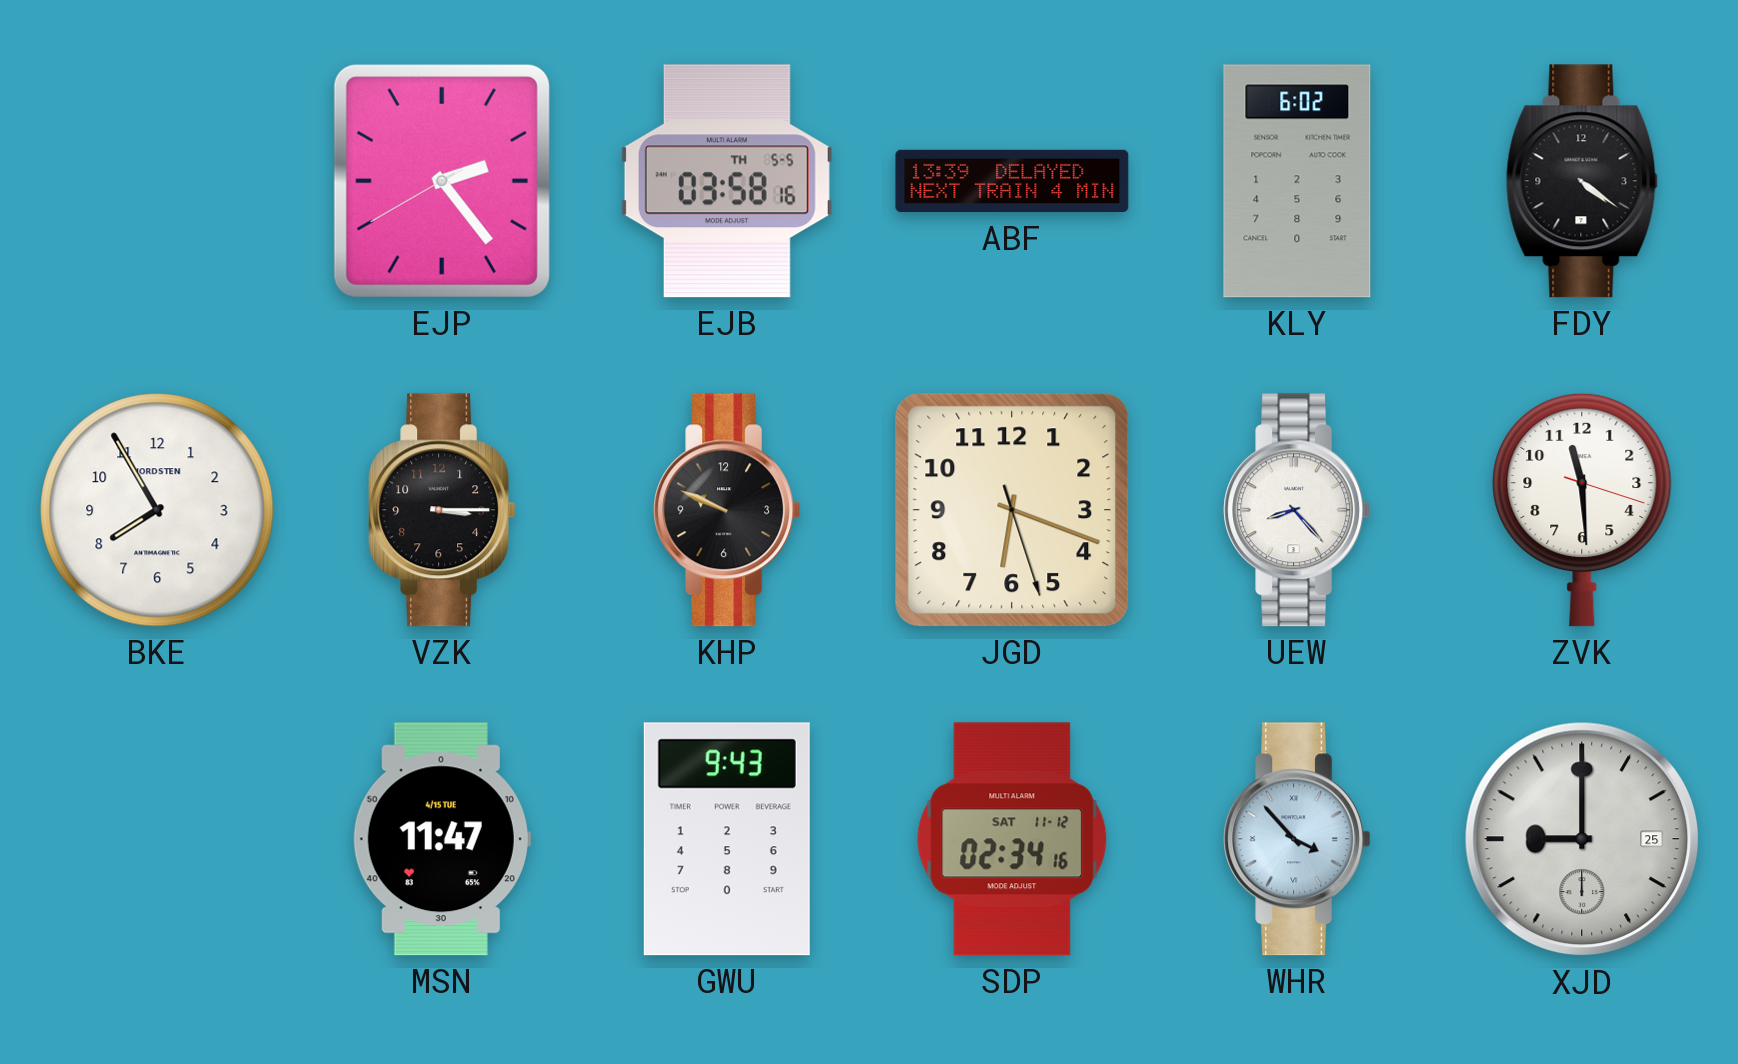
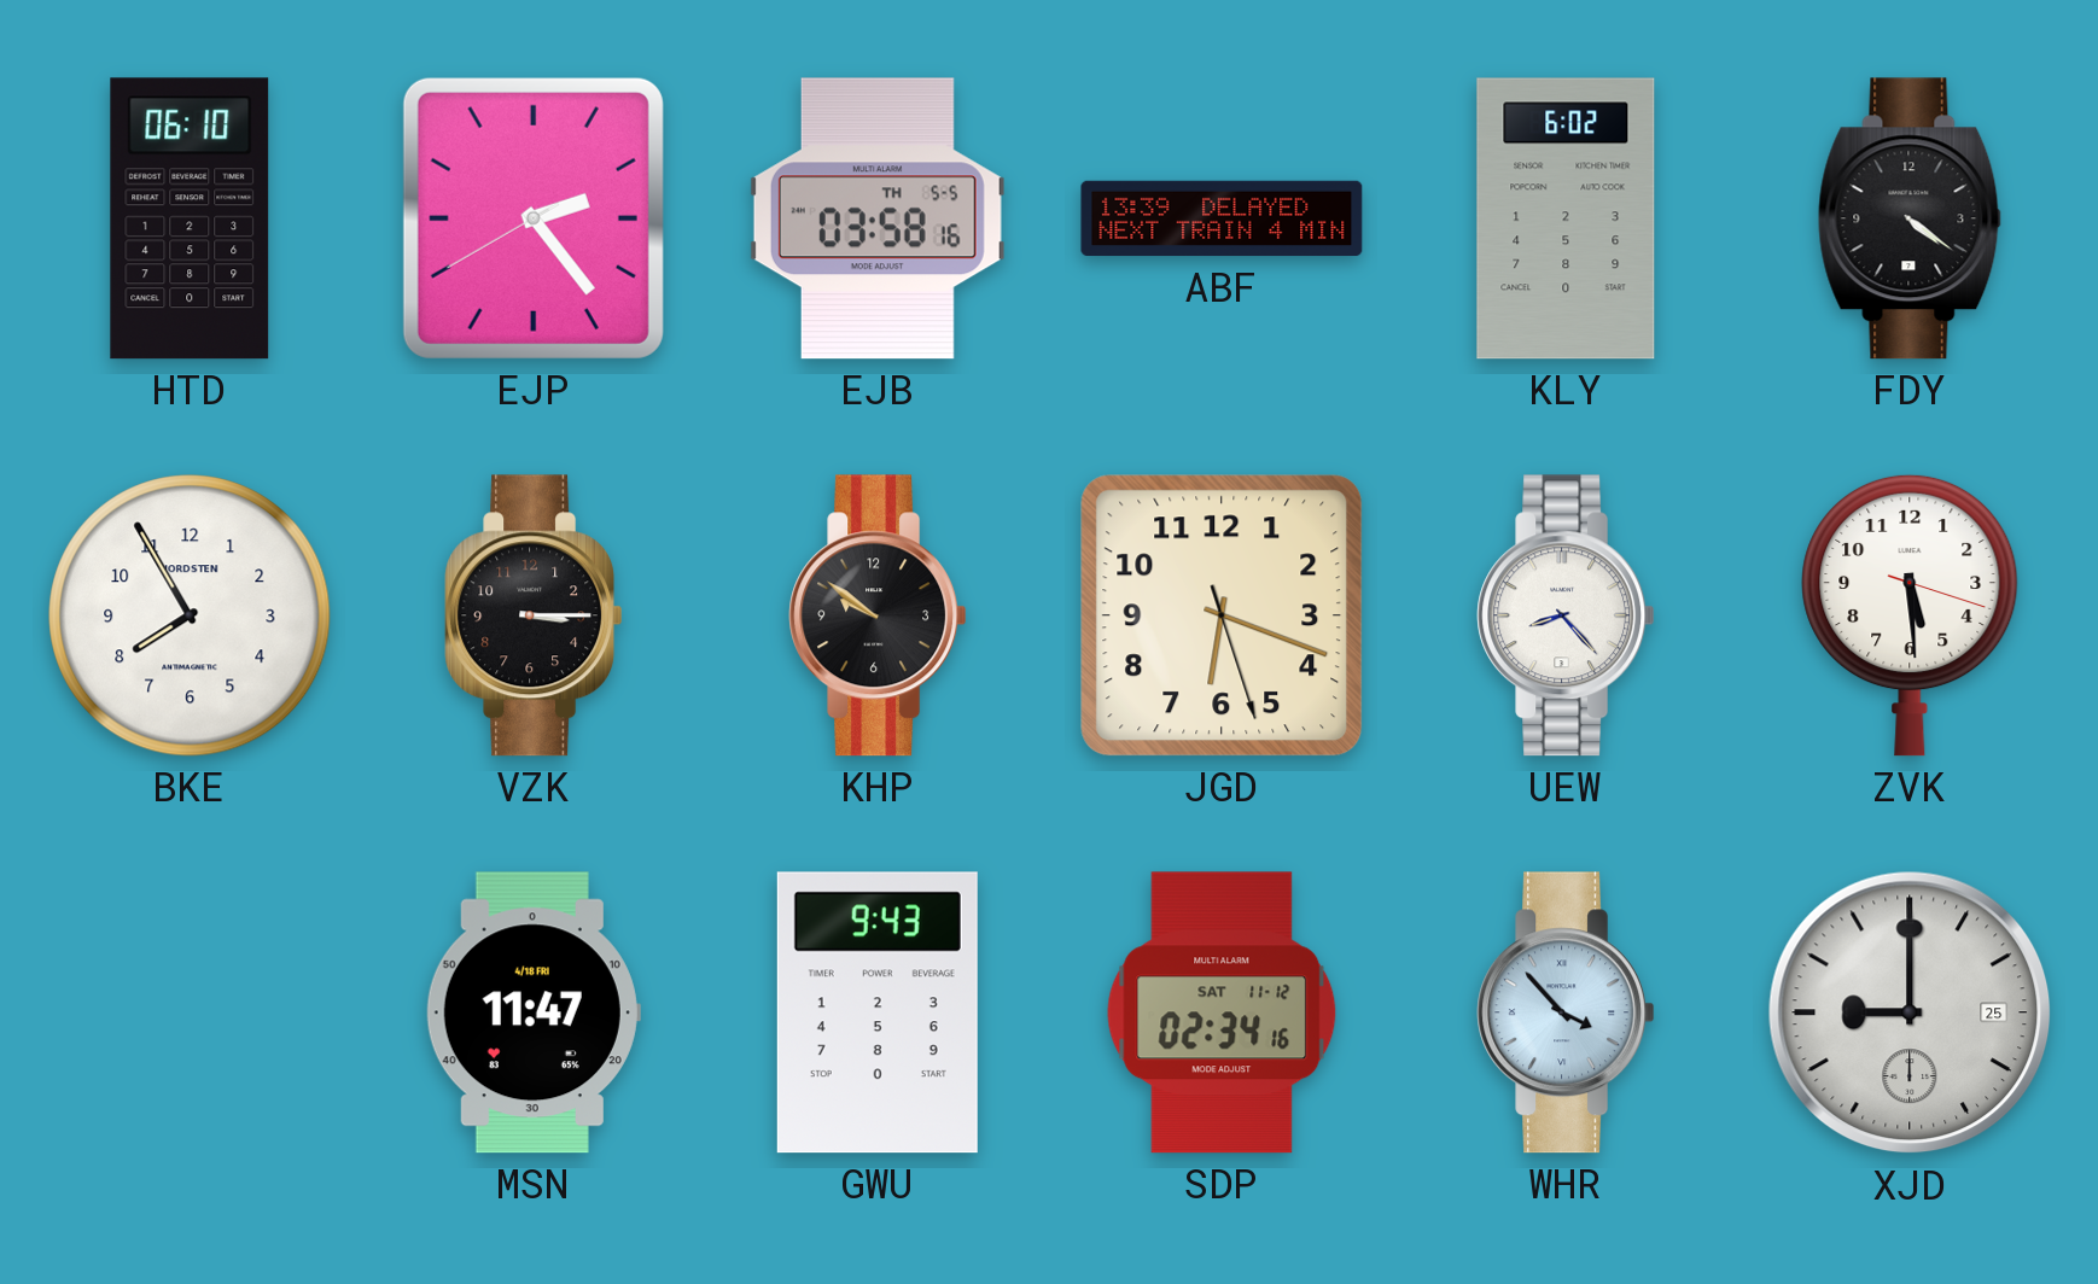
HTD: none -> 06:10 (190, 218)
KHP: 9:49 -> 9:51 (878, 615)
ZVK: 11:29 -> 5:29 (1910, 615)
MSN date: 4/15 TUE -> 4/18 FRI (534, 1012)
